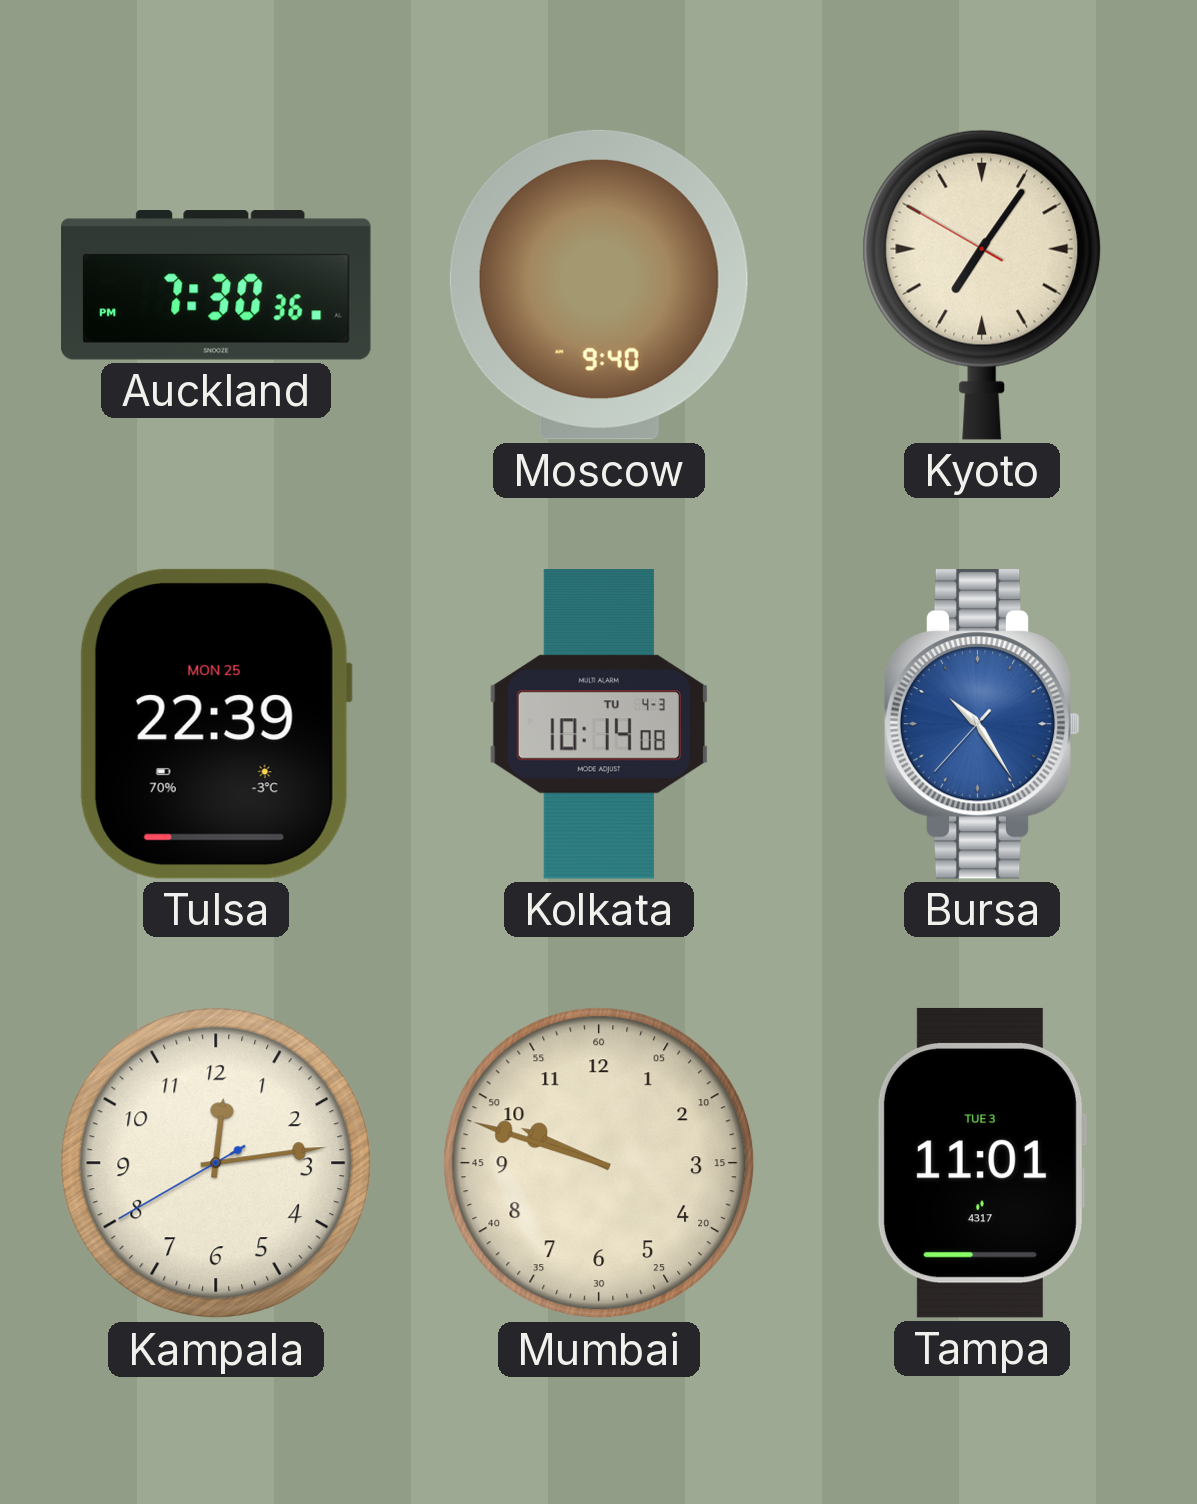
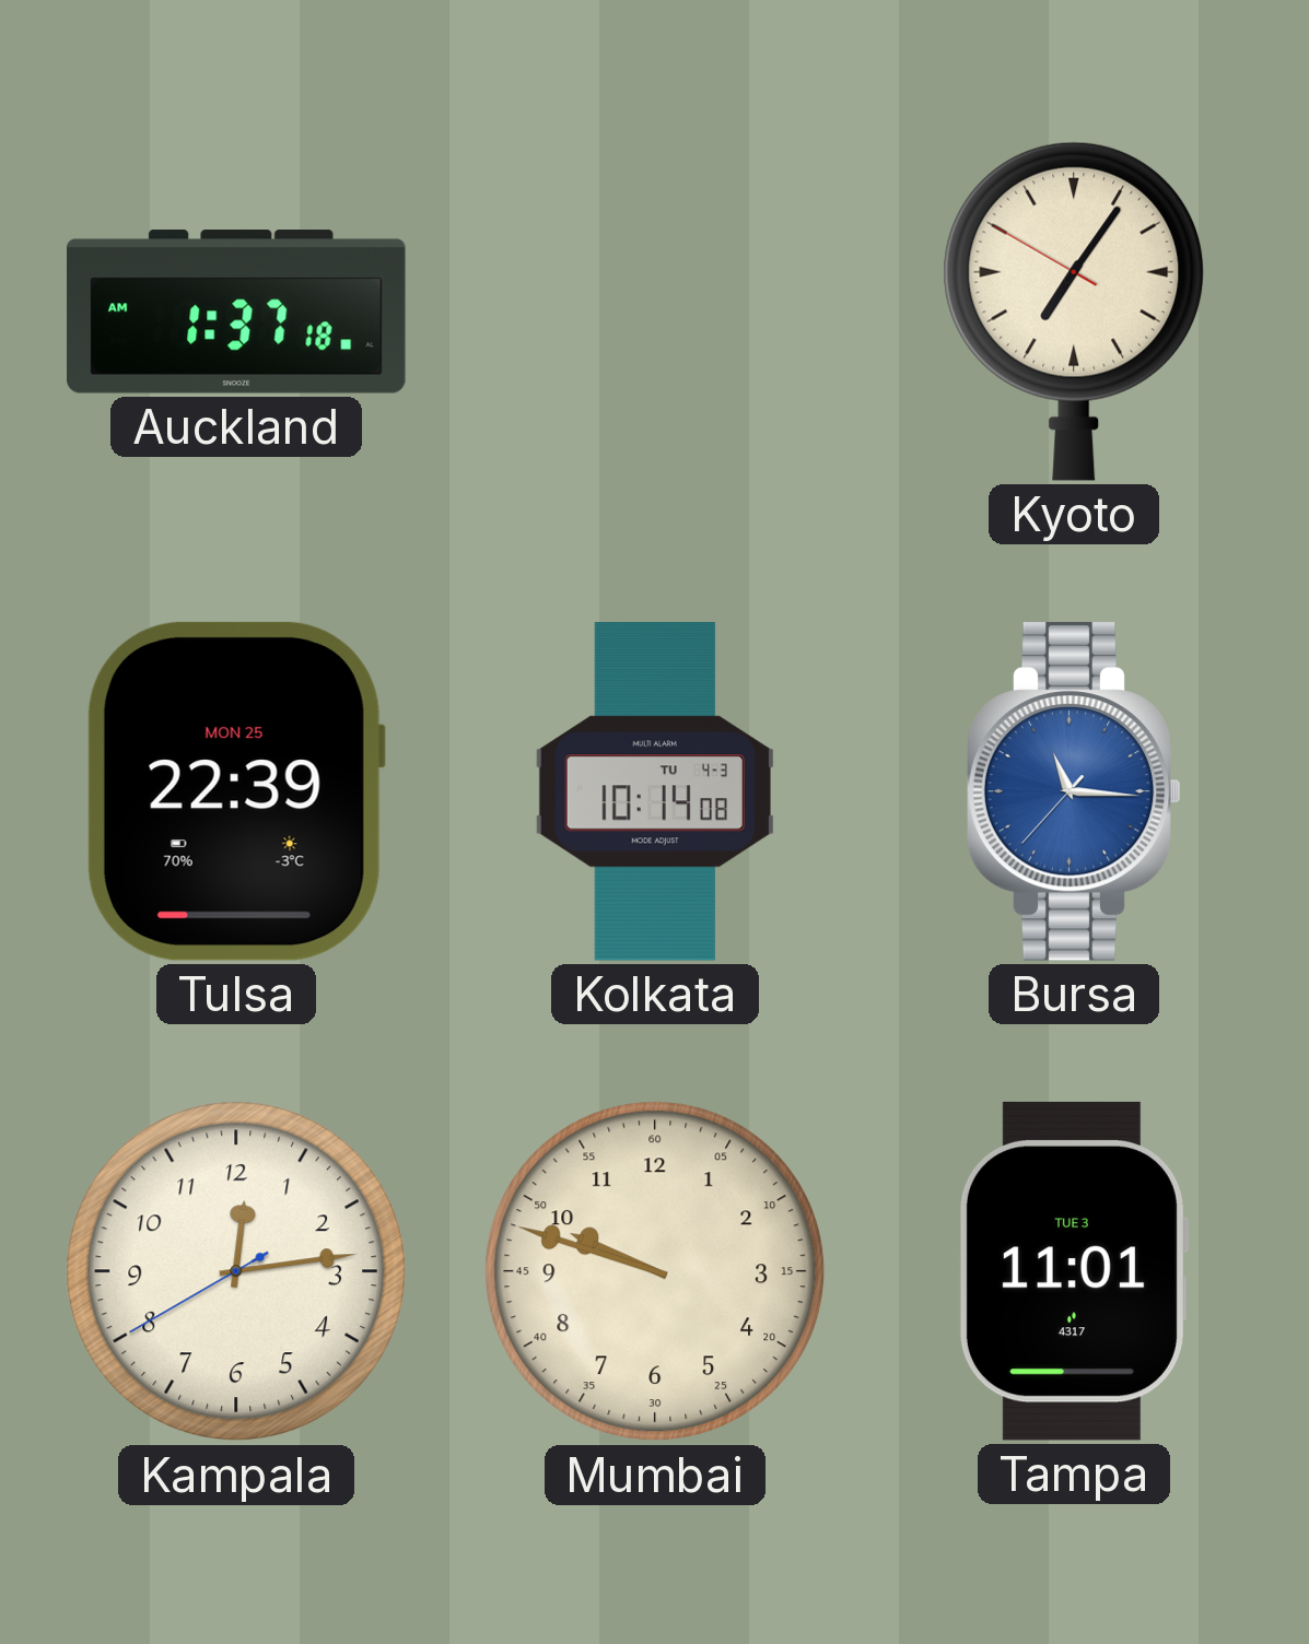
Auckland: 7:30 -> 1:37 (236, 312)
Moscow: 9:40 -> none (599, 285)
Bursa: 10:24 -> 11:15 (1074, 791)
